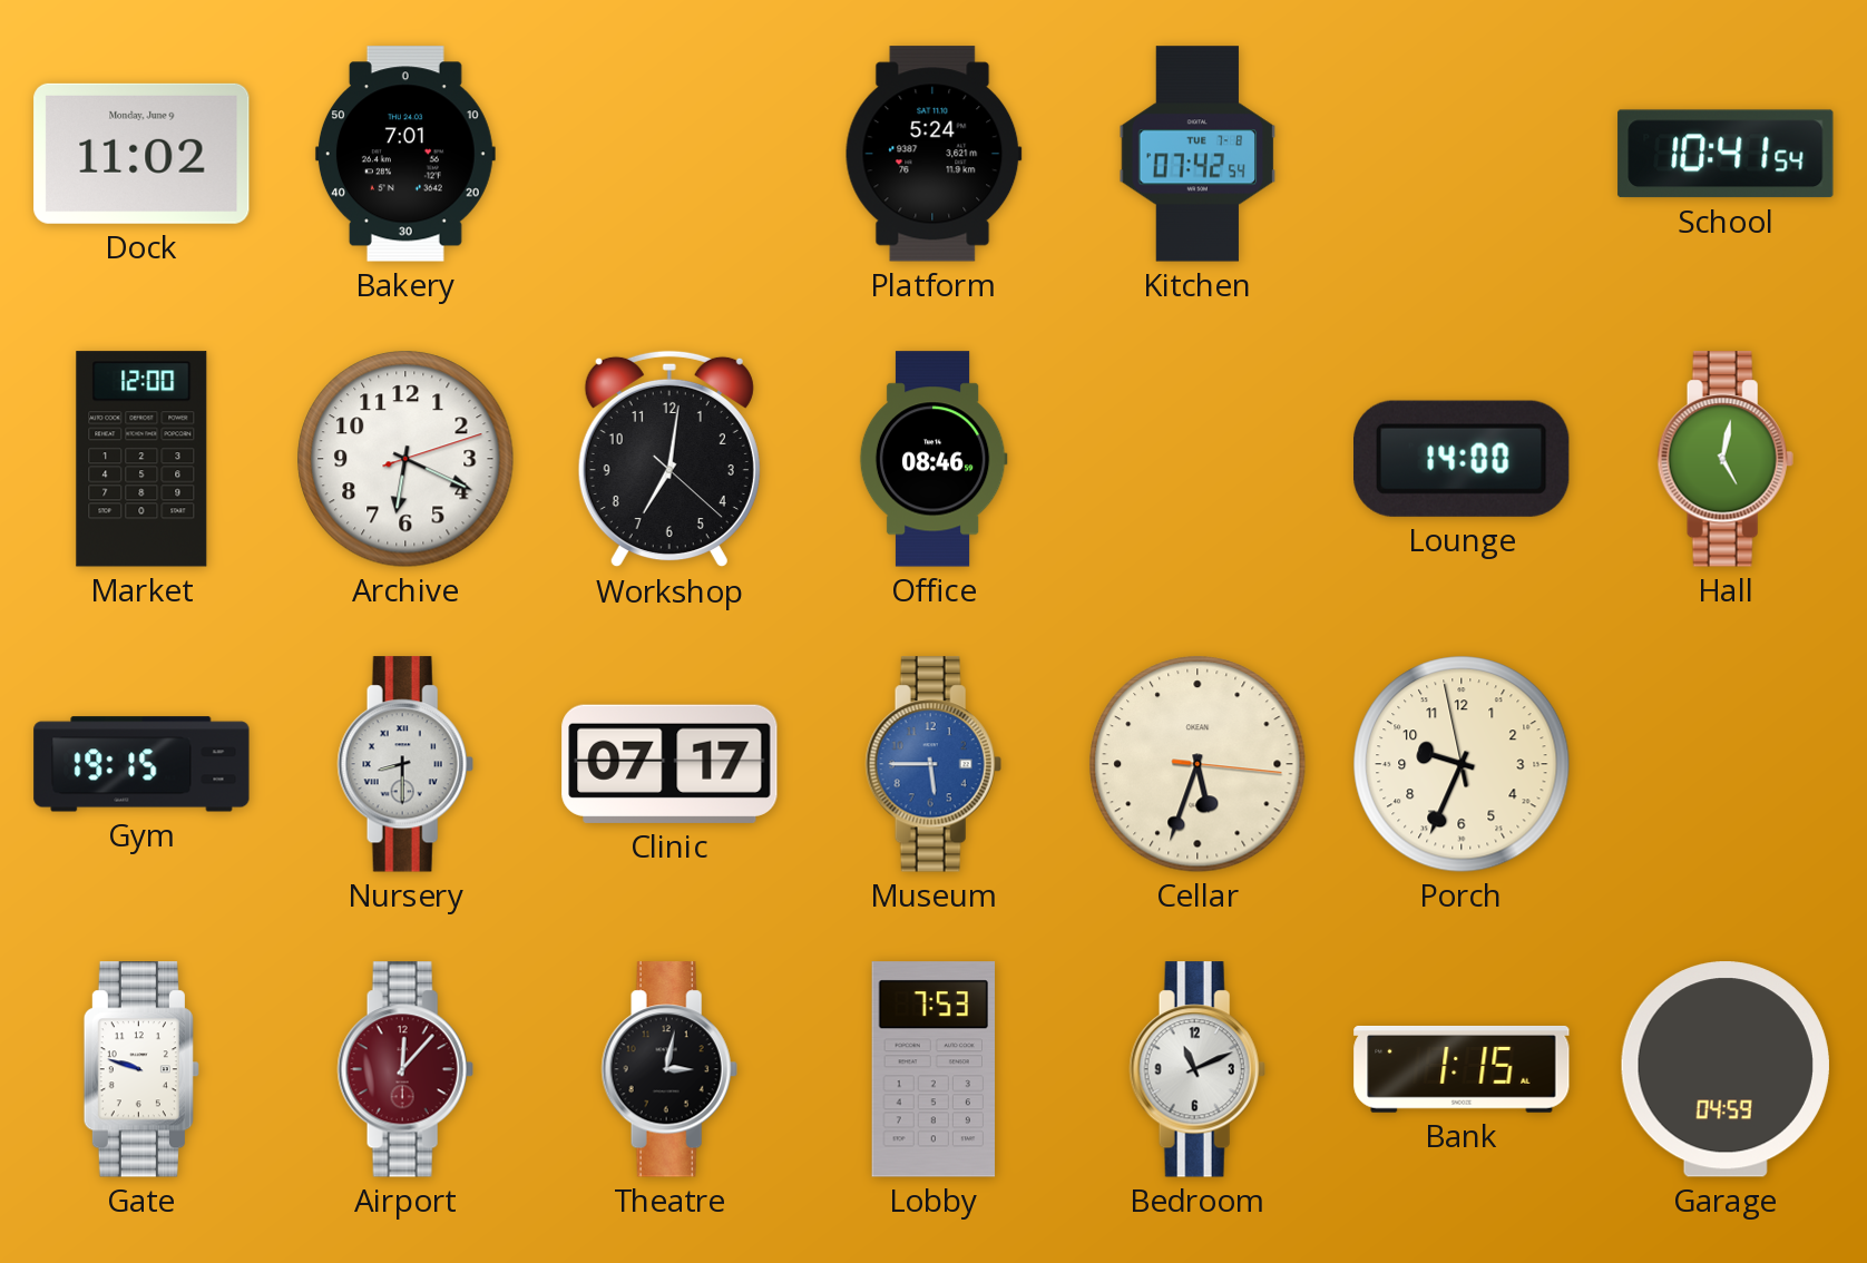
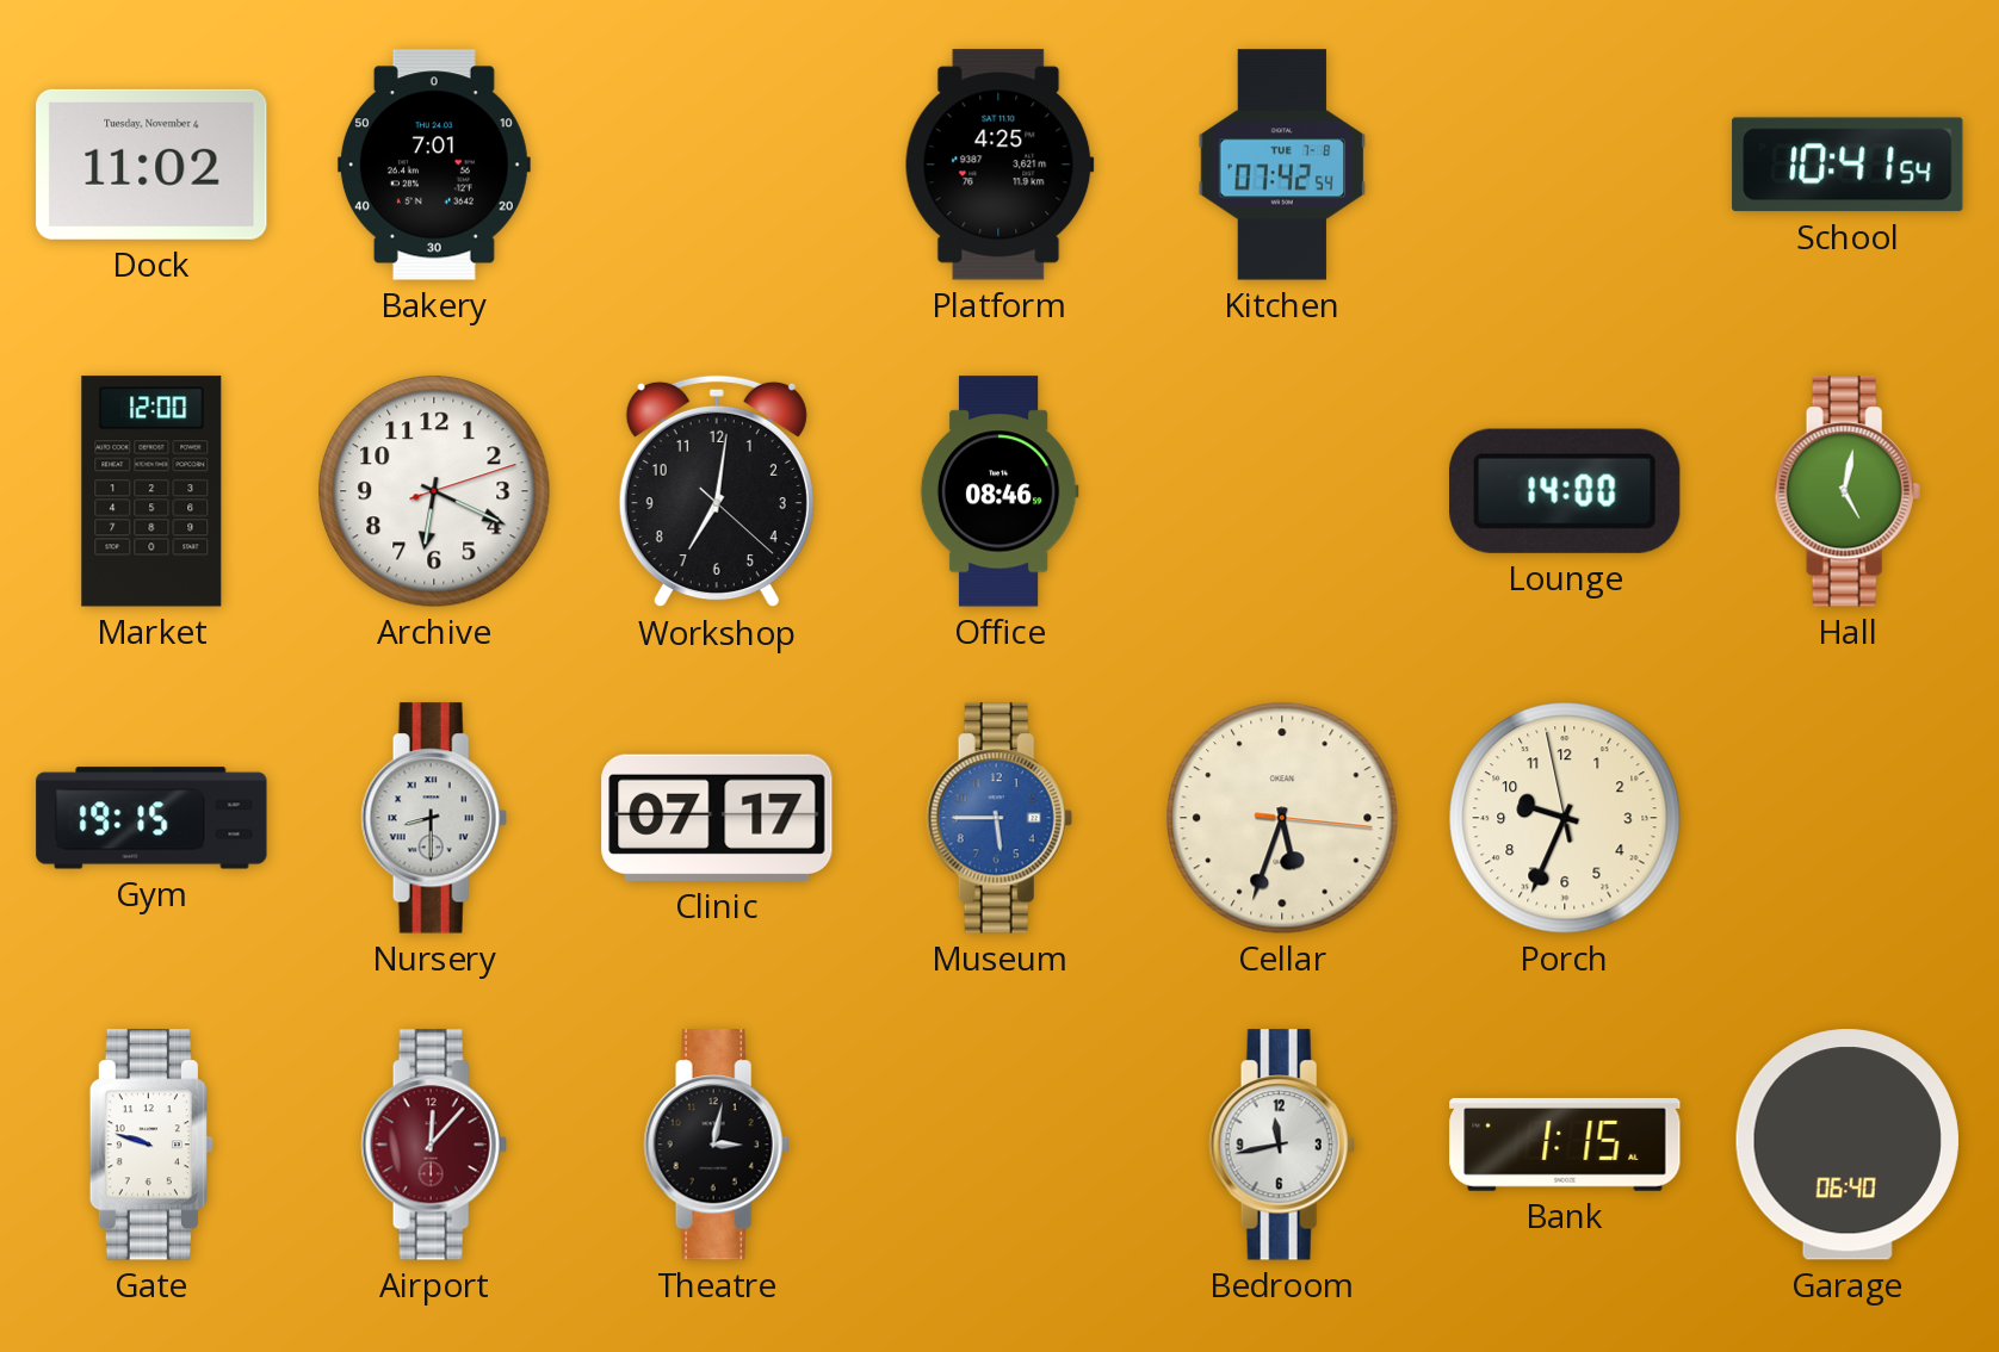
Dock date: Monday, June 9 -> Tuesday, November 4 (151, 165)
Platform: 5:24 -> 4:25 (999, 165)
Lobby: 7:53 -> none (933, 1069)
Bedroom: 11:11 -> 11:43 (1282, 1145)
Garage: 04:59 -> 06:40 (1848, 1145)
